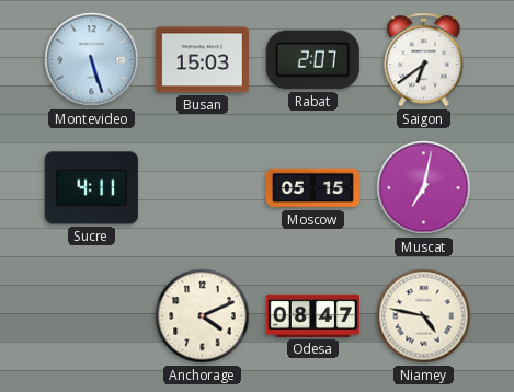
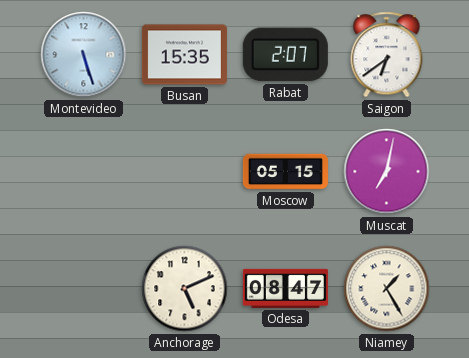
Busan: 15:03 -> 15:35 (184, 55)
Sucre: 4:11 -> none (91, 188)
Anchorage: 4:11 -> 5:11 (185, 289)
Niamey: 4:47 -> 1:25 (387, 289)
